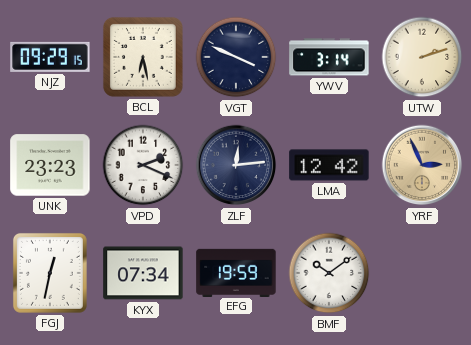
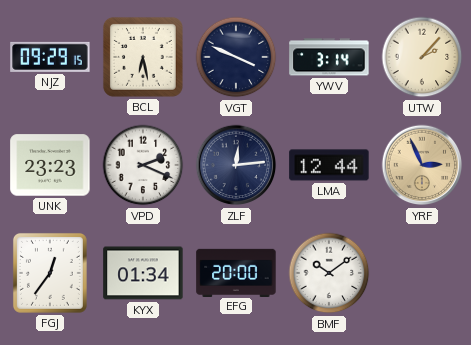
UTW: 2:12 -> 2:07 (422, 57)
LMA: 12:42 -> 12:44 (329, 165)
FGJ: 12:32 -> 12:36 (50, 273)
KYX: 07:34 -> 01:34 (143, 273)
EFG: 19:59 -> 20:00 (236, 272)
